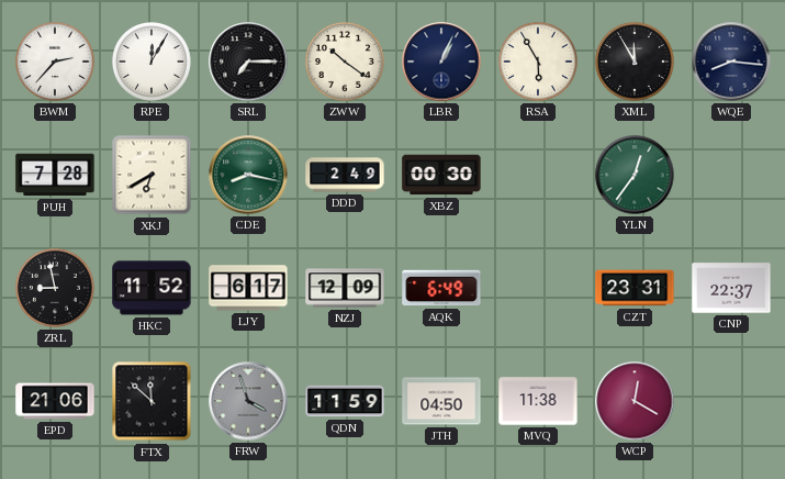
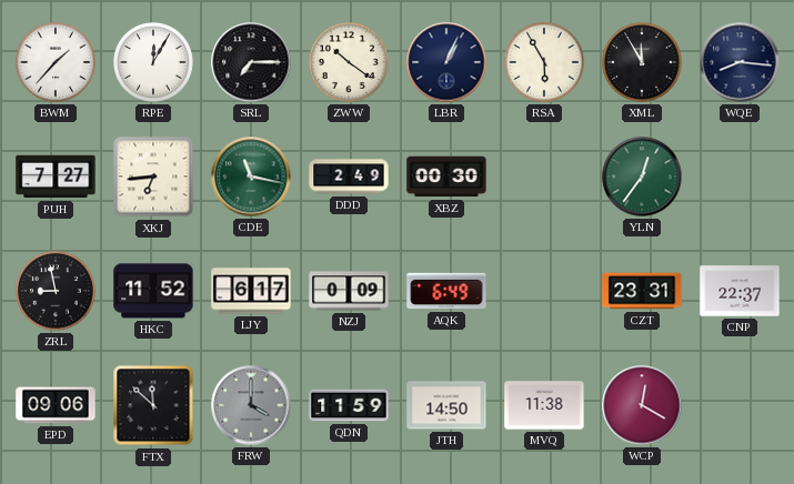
BWM: 2:37 -> 1:37 (56, 62)
PUH: 7:28 -> 7:27 (56, 177)
XKJ: 6:40 -> 6:44 (153, 177)
CDE: 8:17 -> 11:17 (251, 177)
NZJ: 12:09 -> 0:09 (349, 291)
EPD: 21:06 -> 09:06 (56, 405)
FRW: 3:57 -> 4:00 (251, 405)
JTH: 04:50 -> 14:50 (446, 405)
